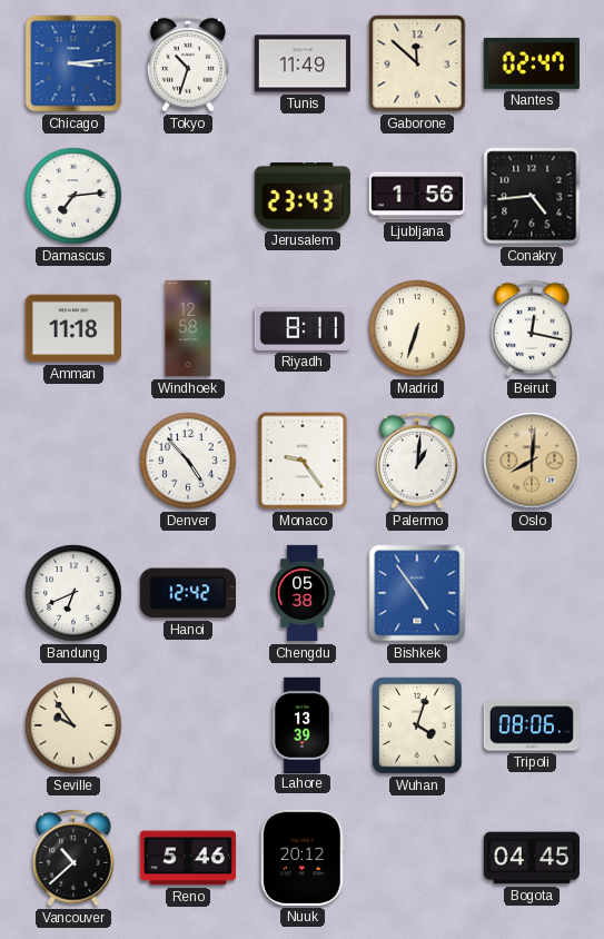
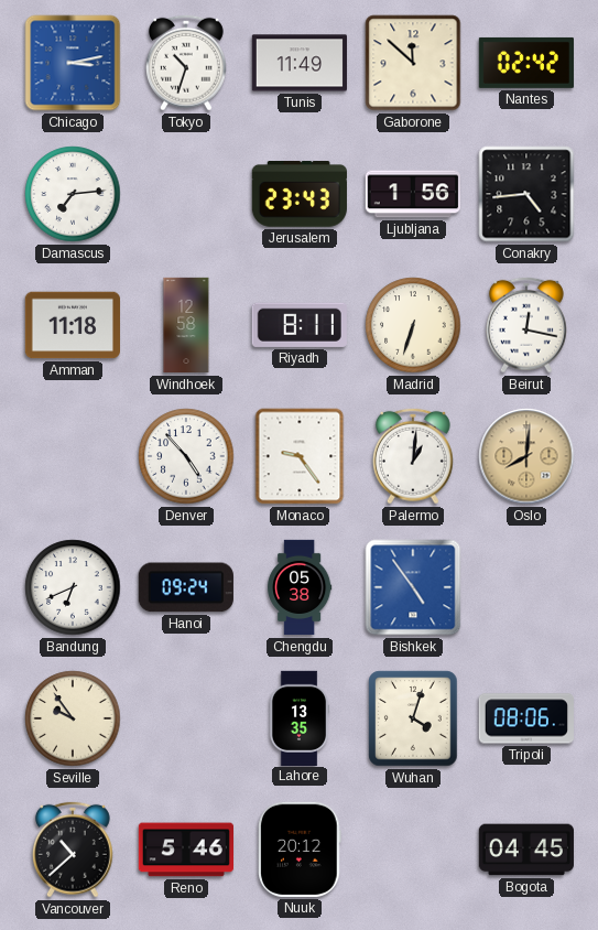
Chicago: 3:14 -> 3:13 (73, 63)
Nantes: 02:47 -> 02:42 (526, 63)
Hanoi: 12:42 -> 09:24 (186, 587)
Lahore: 13:39 -> 13:35 (300, 717)
